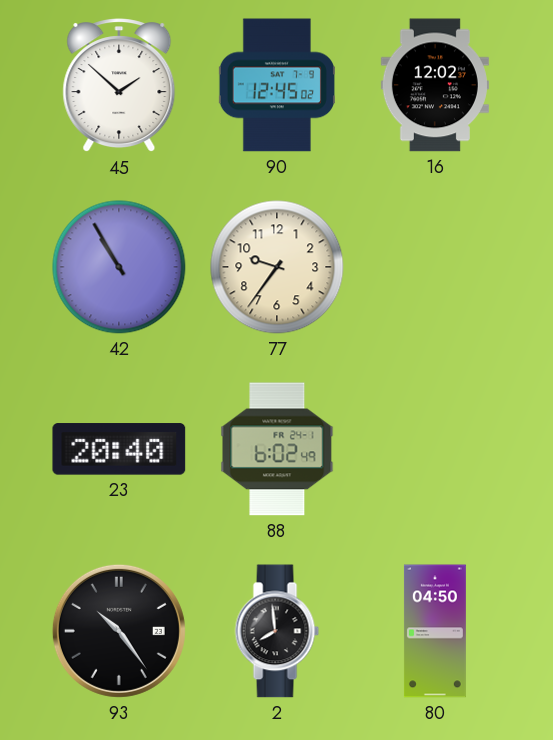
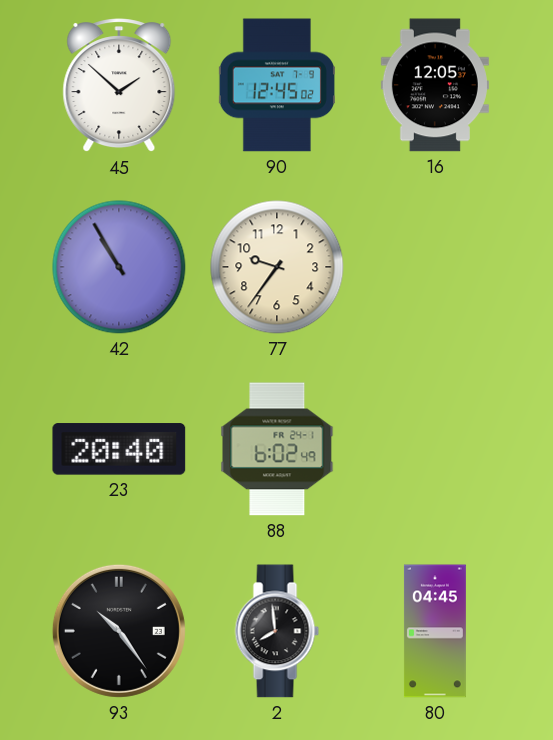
16: 12:02 -> 12:05 (435, 85)
80: 04:50 -> 04:45 (435, 631)
